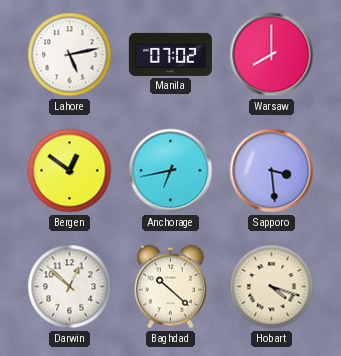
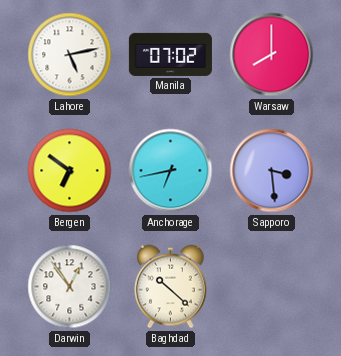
Bergen: 12:51 -> 6:51 (70, 171)
Darwin: 12:52 -> 12:54 (70, 287)
Hobart: 4:18 -> none (272, 287)
